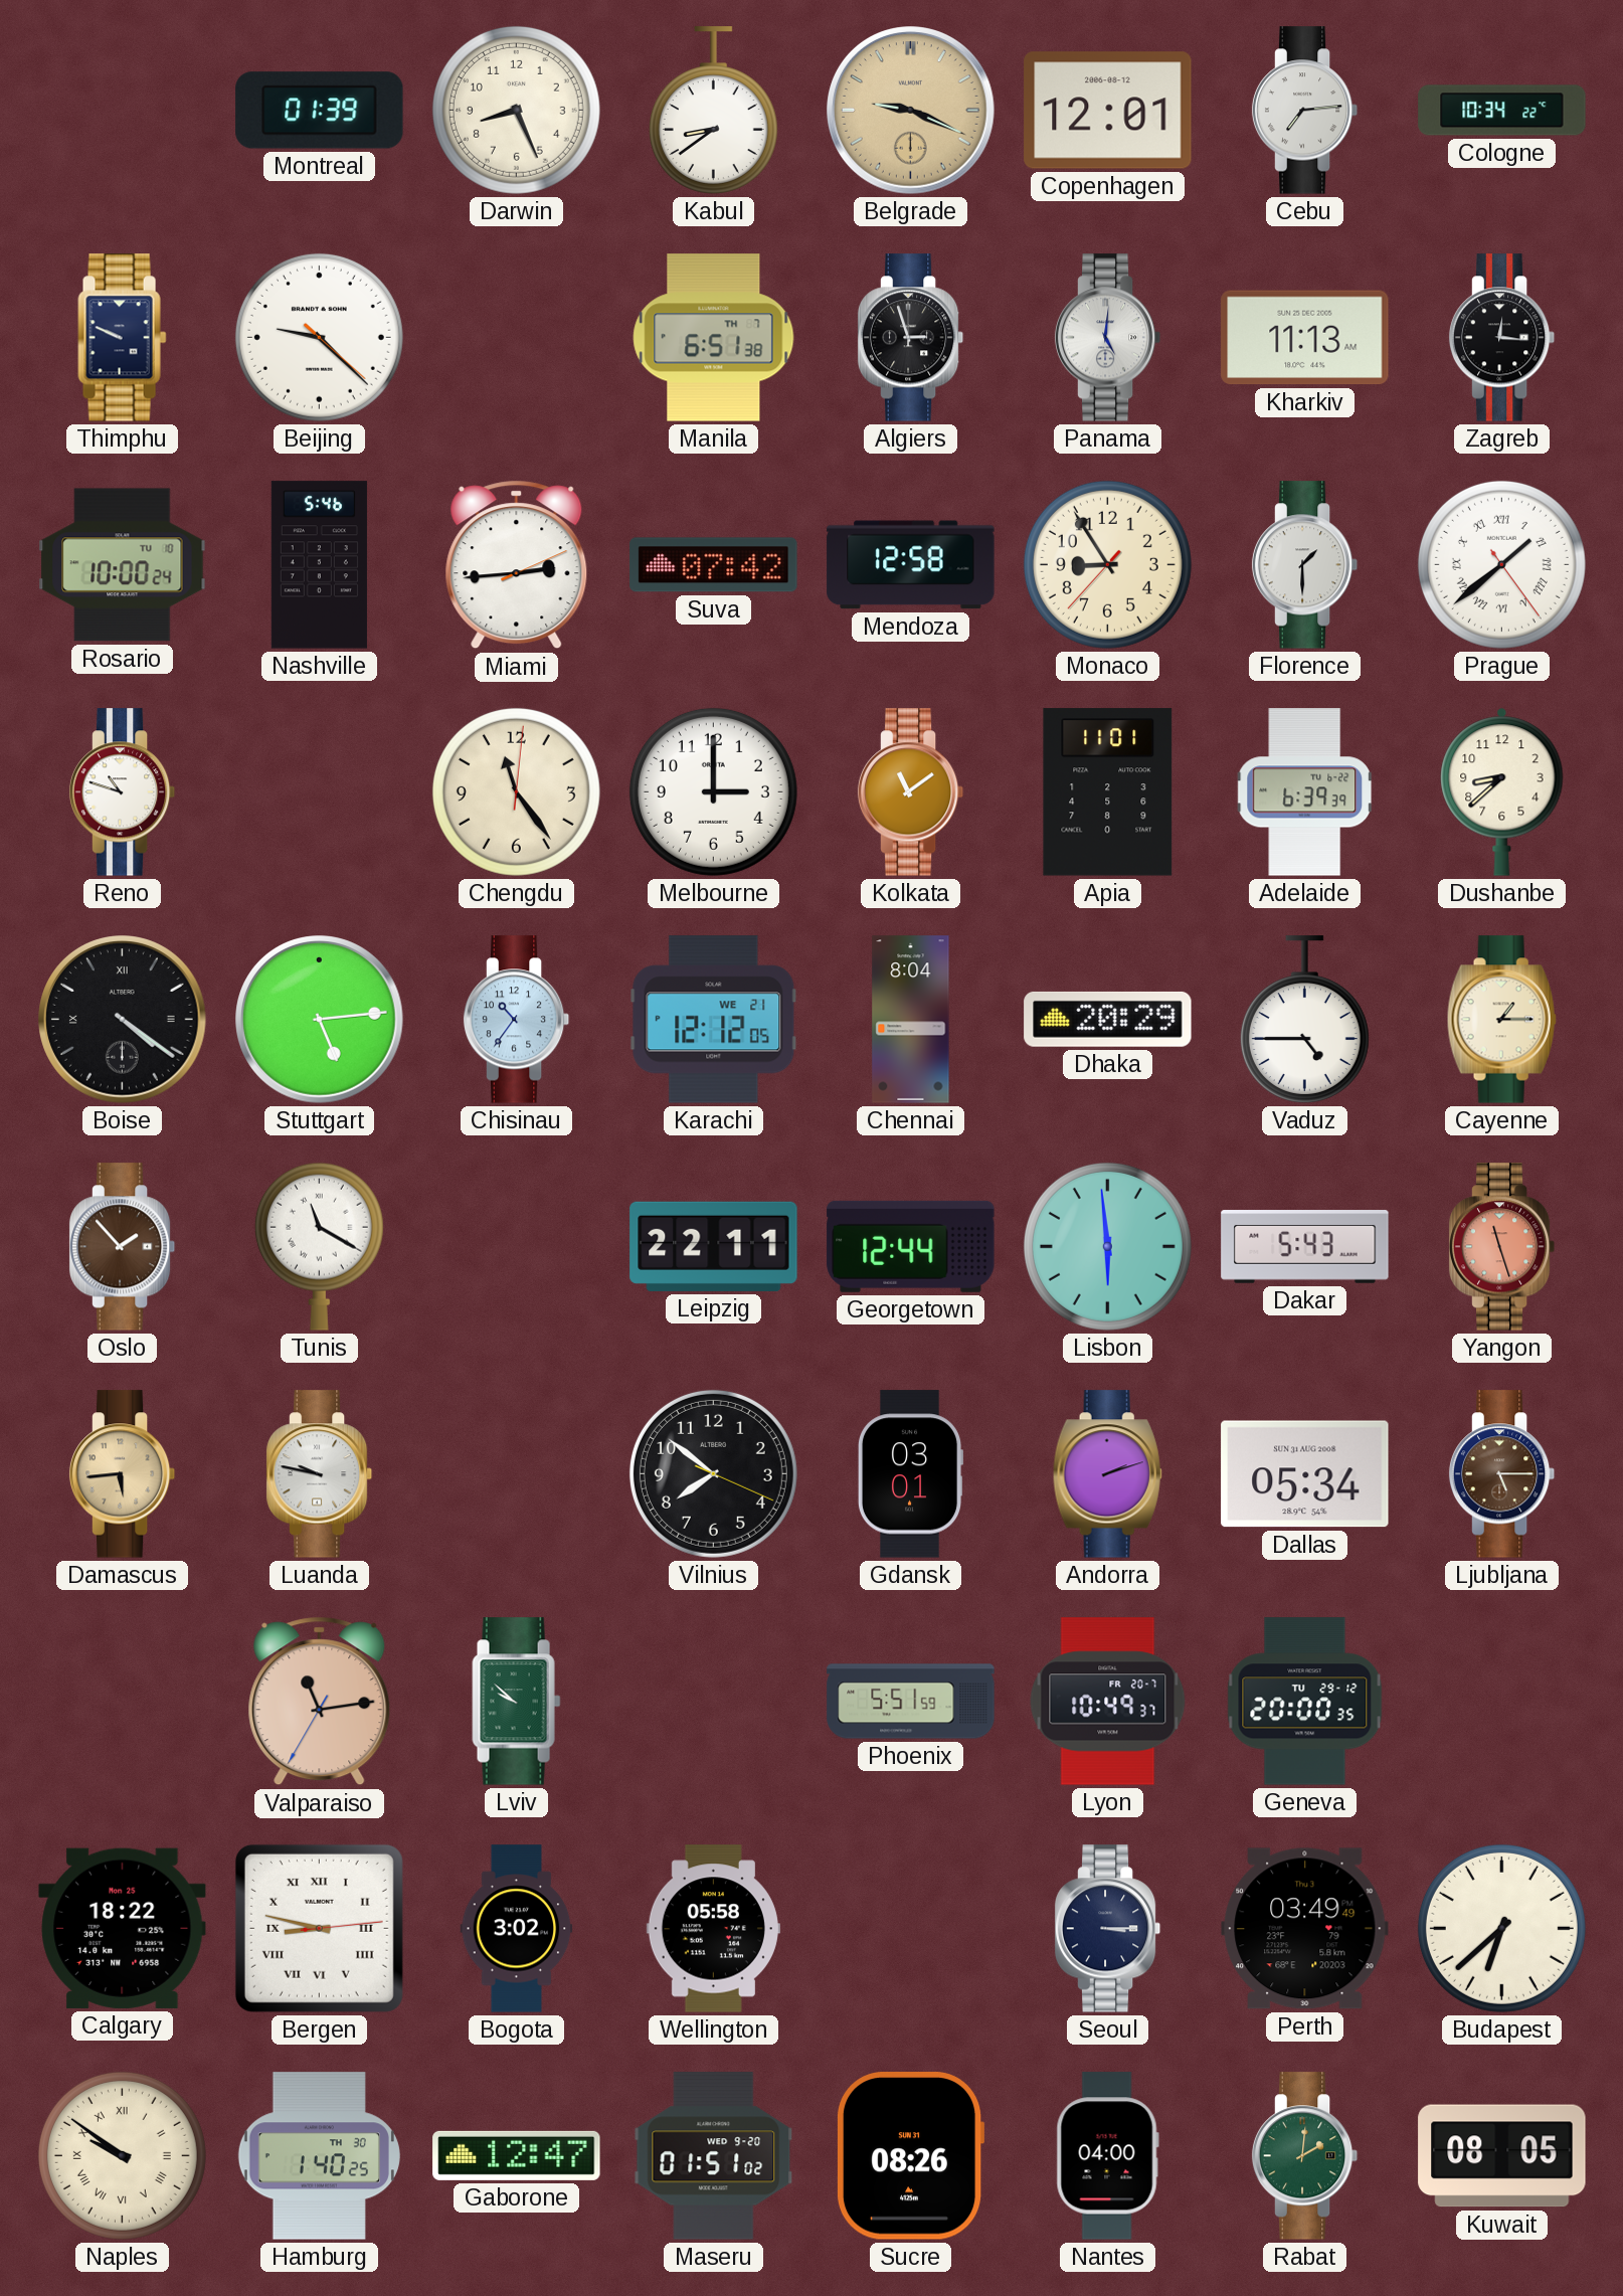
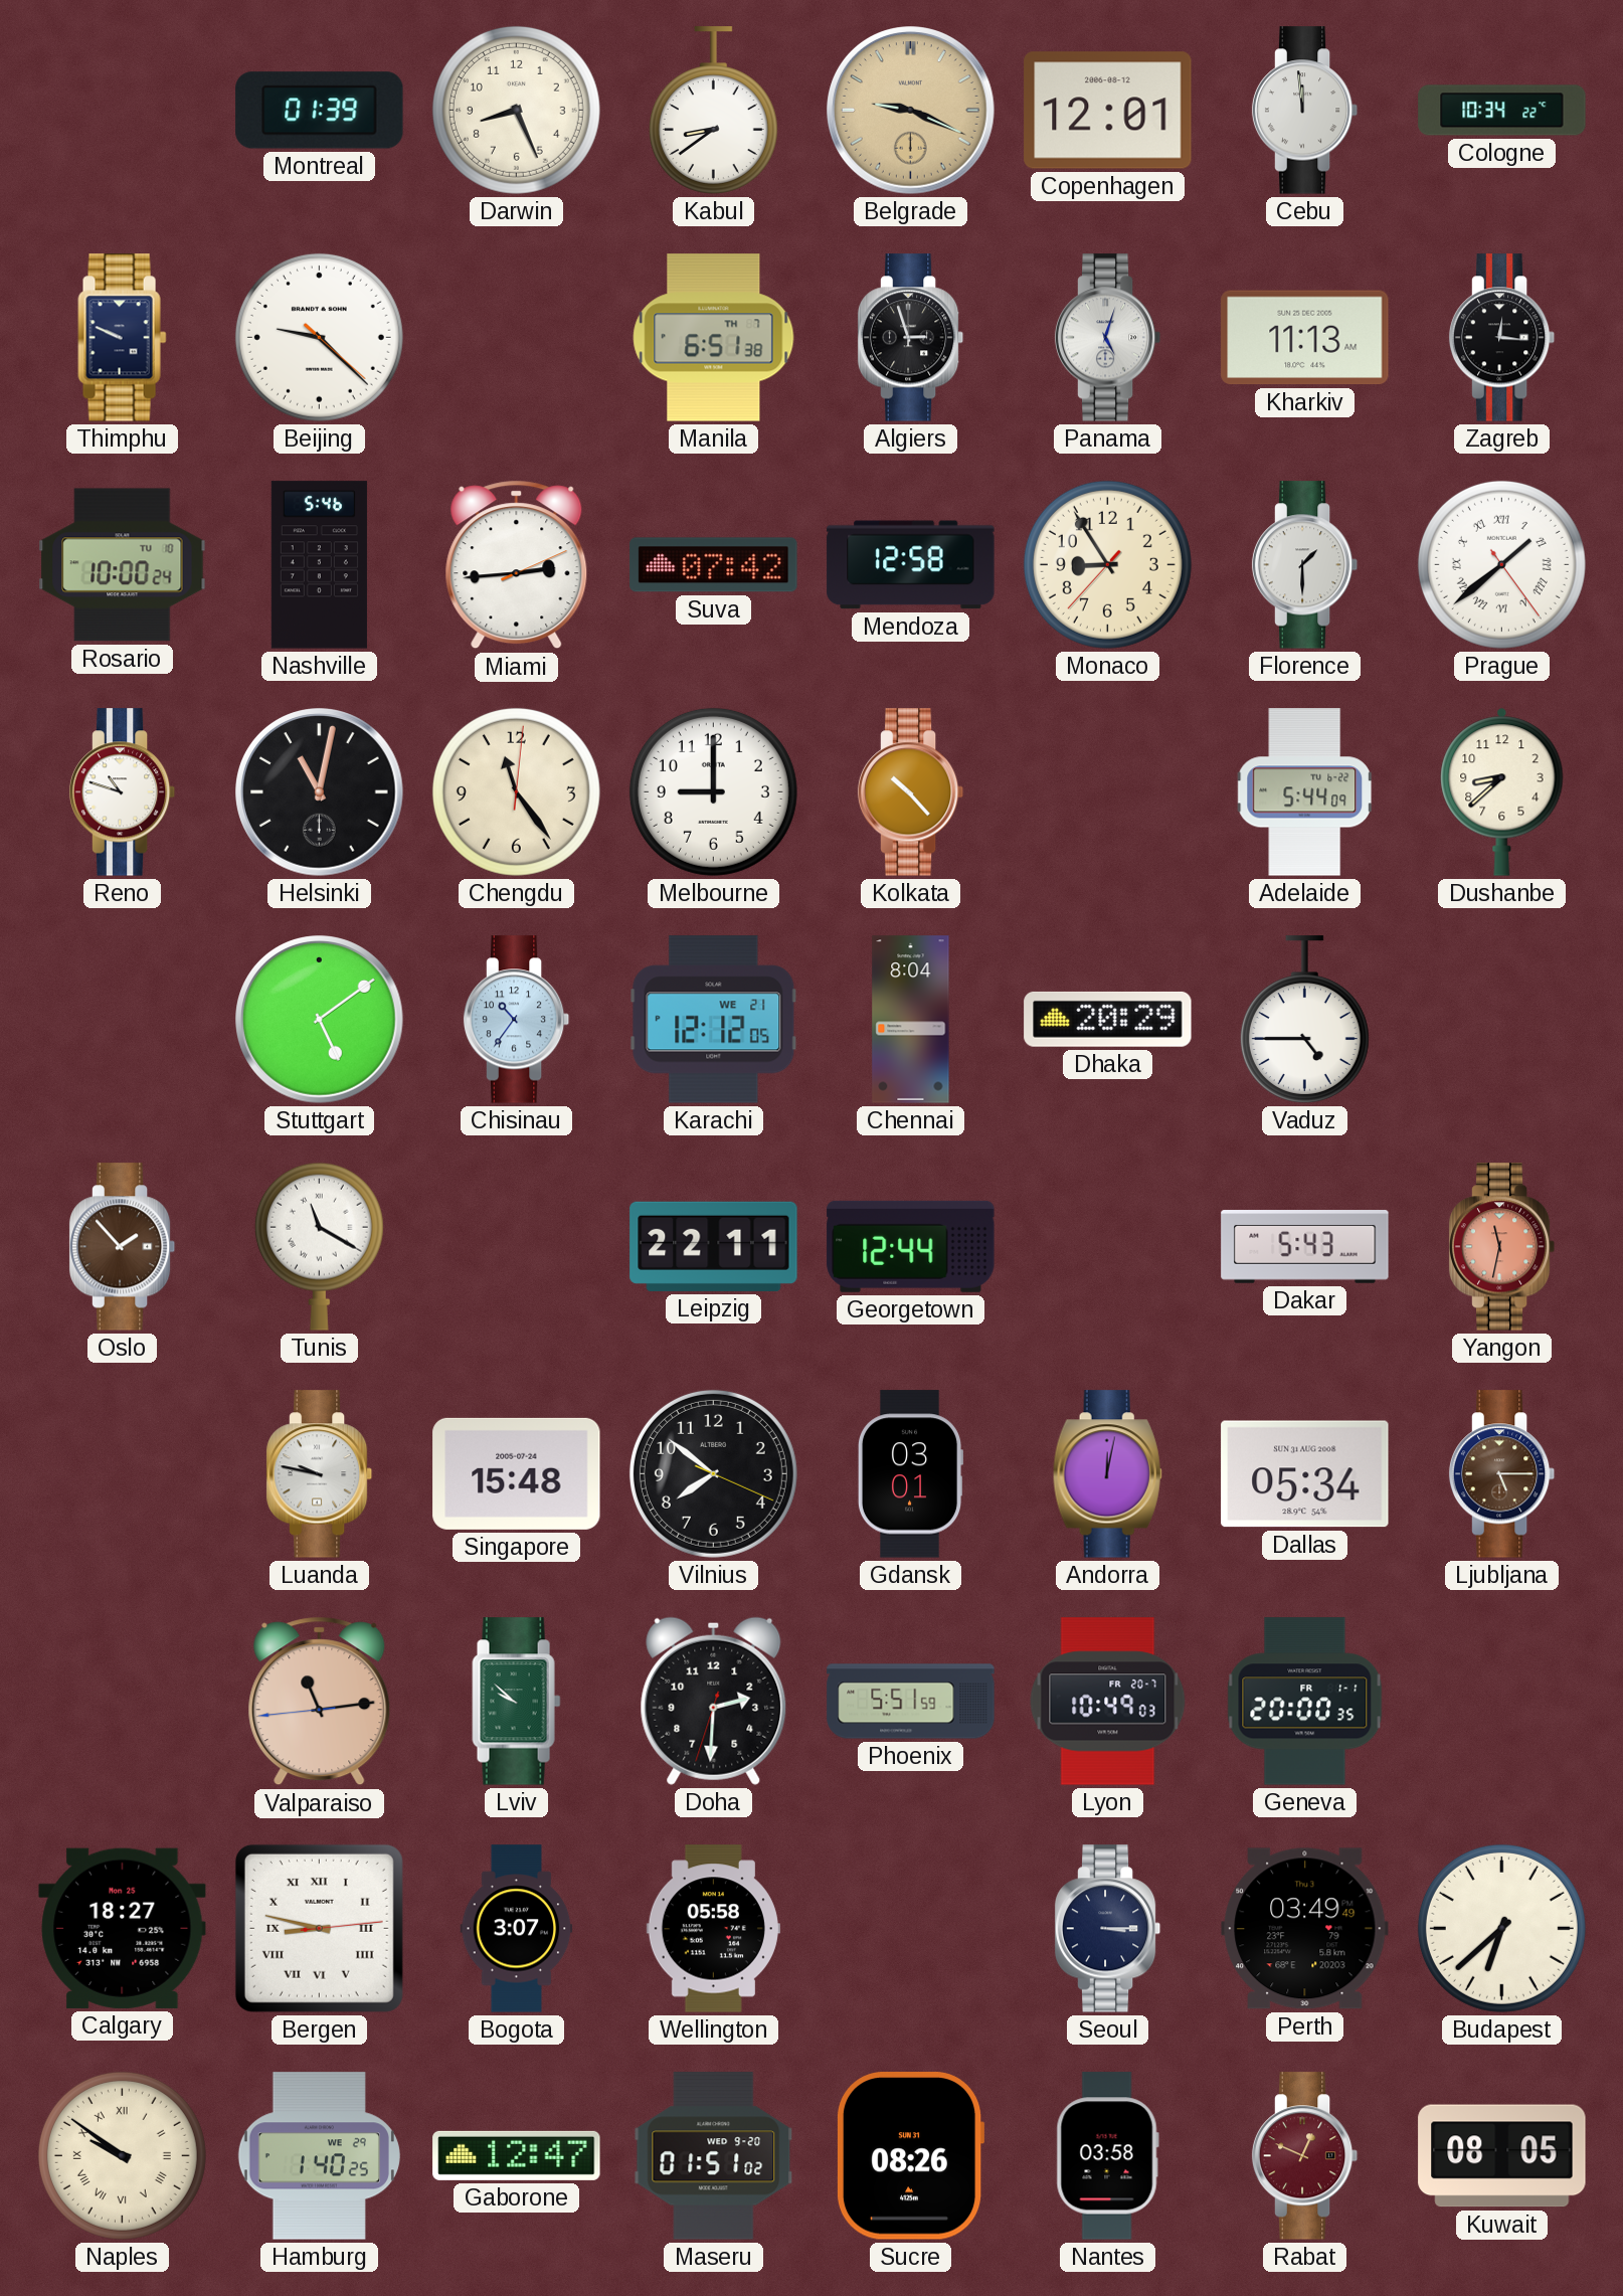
Cebu: 7:14 -> 11:59 (1305, 111)
Panama: 5:01 -> 5:03 (1108, 338)
Helsinki: none -> 11:02 (320, 792)
Melbourne: 3:00 -> 9:00 (713, 791)
Kolkata: 11:09 -> 10:23 (911, 792)
Apia: 11:01 -> none (1108, 792)
Adelaide: 6:39 -> 5:44 (1305, 792)
Boise: 4:21 -> none (123, 1020)
Stuttgart: 5:14 -> 5:09 (320, 1020)
Cayenne: 1:15 -> none (1501, 1020)
Lisbon: 5:59 -> none (1107, 1246)
Yangon: 11:27 -> 11:32 (1502, 1247)
Damascus: 5:44 -> none (123, 1474)
Singapore: none -> 15:48 (517, 1473)
Andorra: 2:12 -> 12:02 (1107, 1474)
Valparaiso: 11:13:35 -> 11:13:44 (320, 1702)
Doha: none -> 2:30 (714, 1701)
Lyon: 10:49:37 -> 10:49:03 (1108, 1702)
Geneva date: TU 29-12 -> FR 1-1 (1305, 1702)
Calgary: 18:22 -> 18:27 (123, 1928)
Bogota: 3:02 -> 3:07 (517, 1929)
Hamburg date: TH 30 -> WE 29 (319, 2156)
Nantes: 04:00 -> 03:58 (1107, 2156)
Rabat: 2:01 -> 12:49 (1305, 2156)
Rabat dial: green -> burgundy (1305, 2156)
